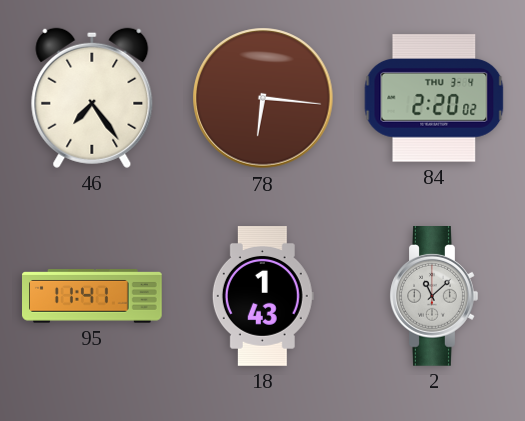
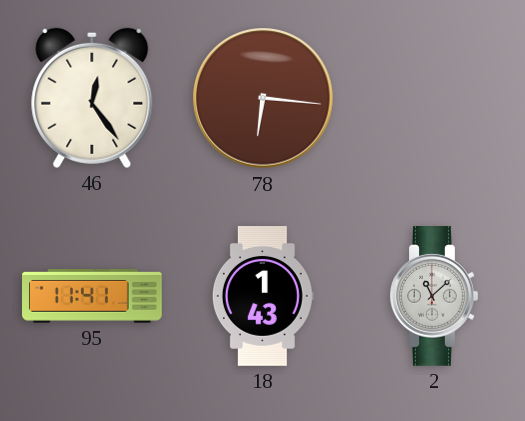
46: 7:24 -> 12:24 (92, 98)
84: 2:20 -> none (434, 98)
